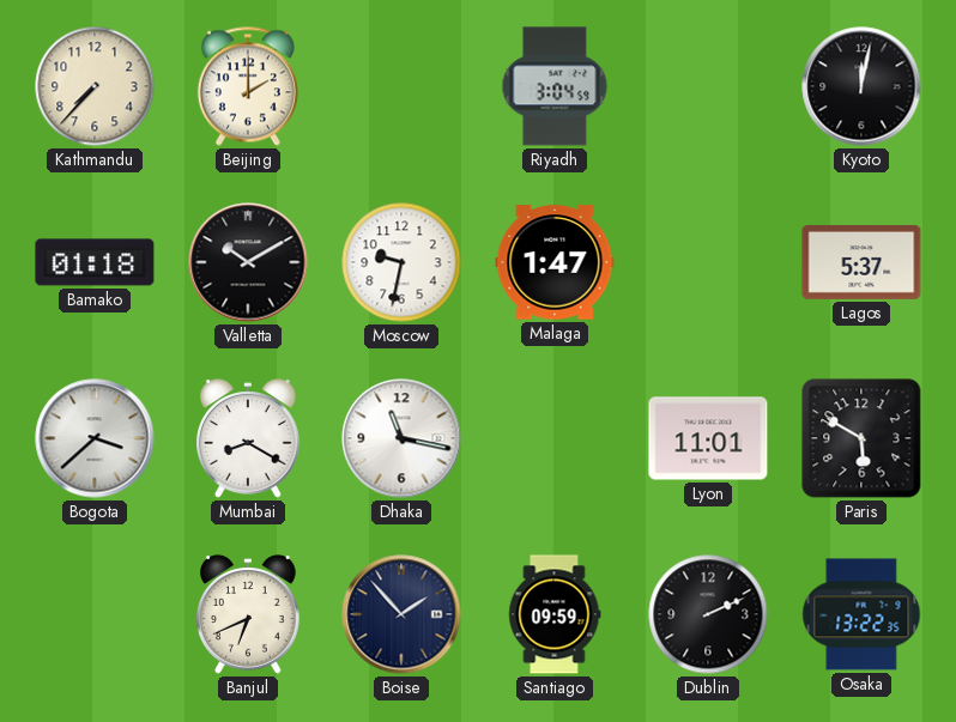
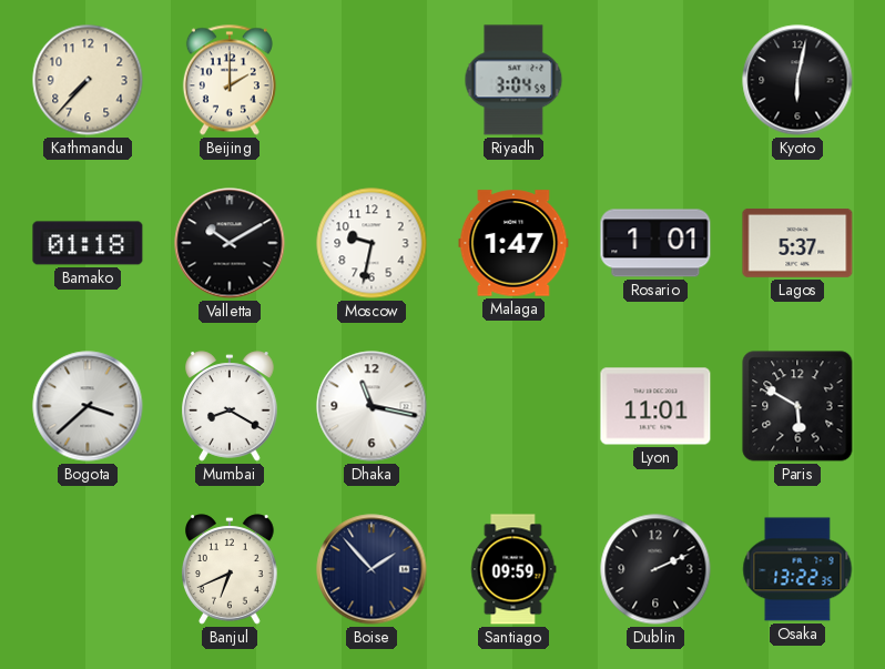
Kyoto: 12:02 -> 6:02 (797, 80)
Rosario: none -> 1:01 (655, 243)
